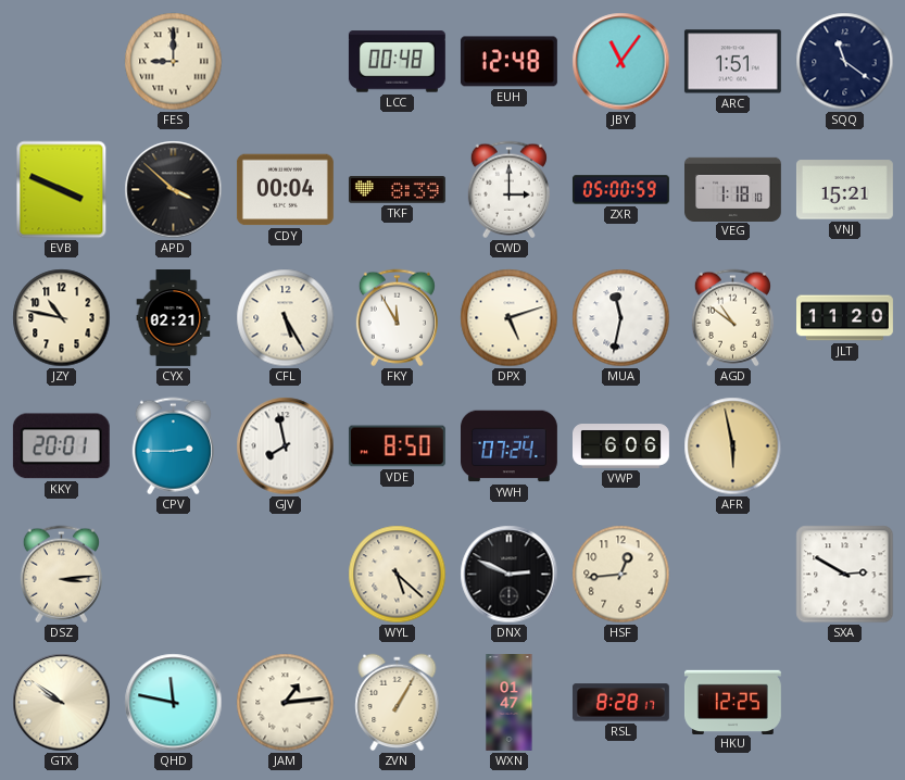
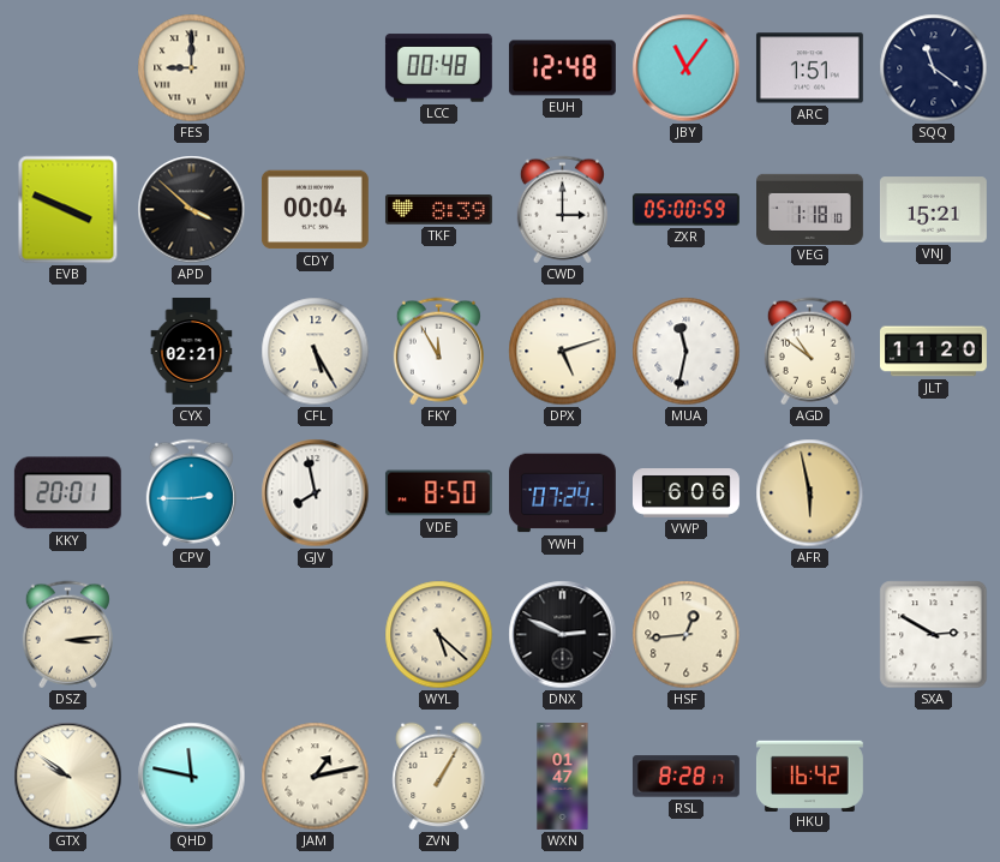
JZY: 10:47 -> none (62, 318)
JAM: 1:14 -> 1:13 (316, 777)
HKU: 12:25 -> 16:42 (809, 776)
